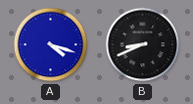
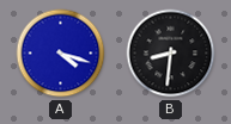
B: 8:41 -> 8:31 (171, 54)
